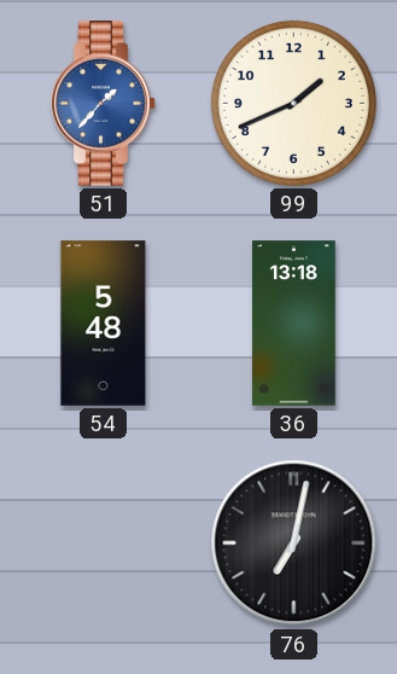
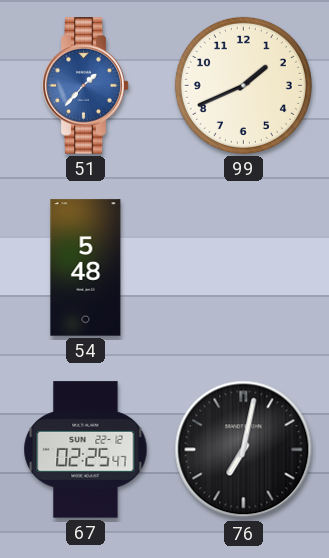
36: 13:18 -> none (294, 324)
67: none -> 02:25 (86, 450)
